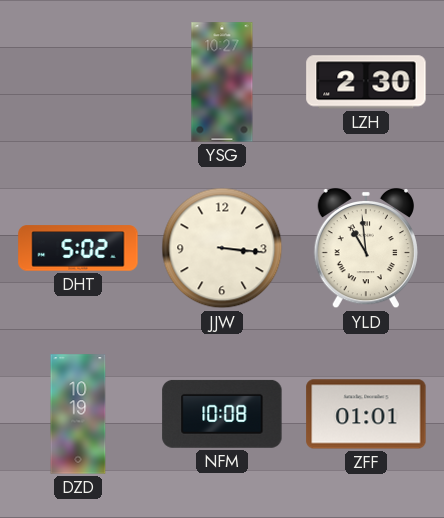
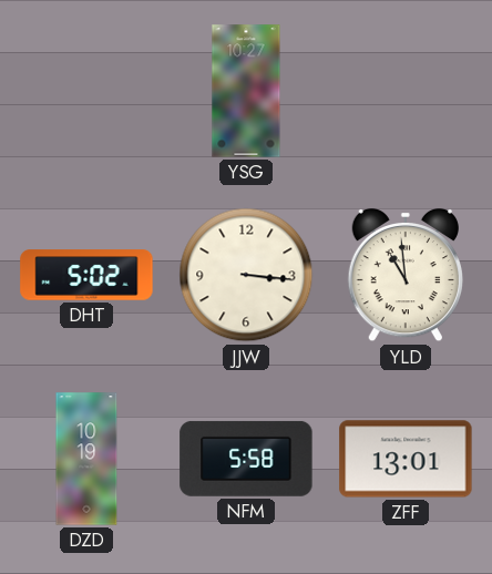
LZH: 2:30 -> none (366, 82)
NFM: 10:08 -> 5:58 (246, 459)
ZFF: 01:01 -> 13:01 (406, 459)
